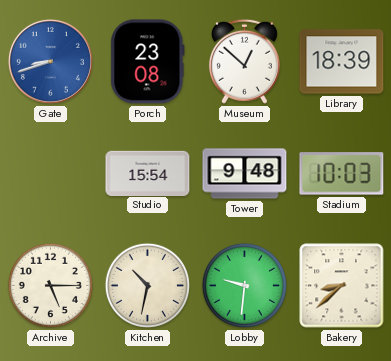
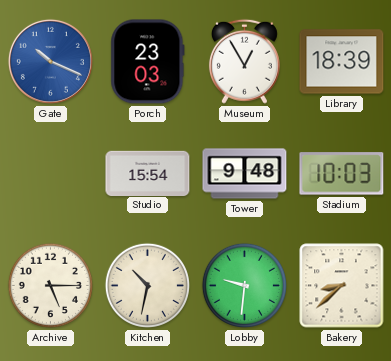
Gate: 8:42 -> 10:19 (50, 61)
Porch: 23:08 -> 23:03 (148, 62)
Museum: 12:52 -> 12:55 (244, 61)
